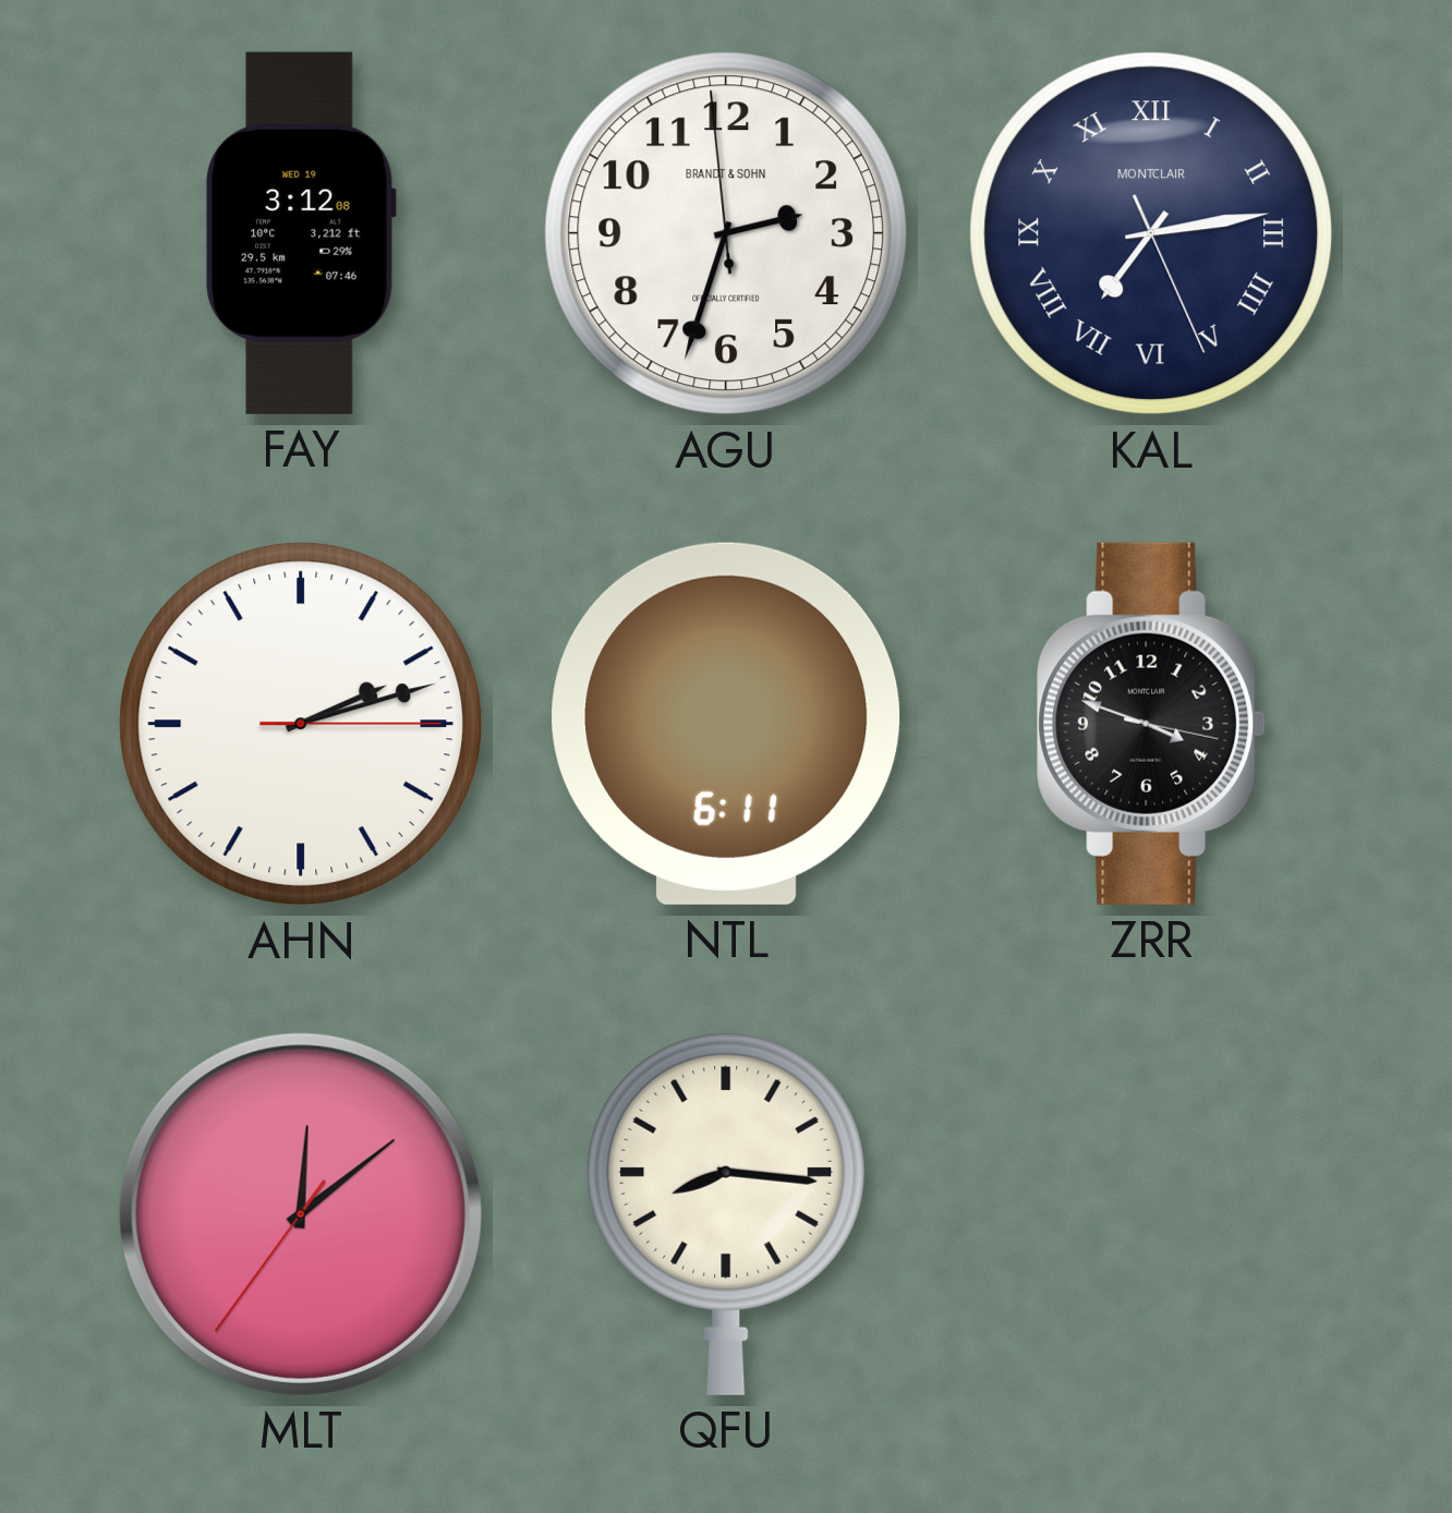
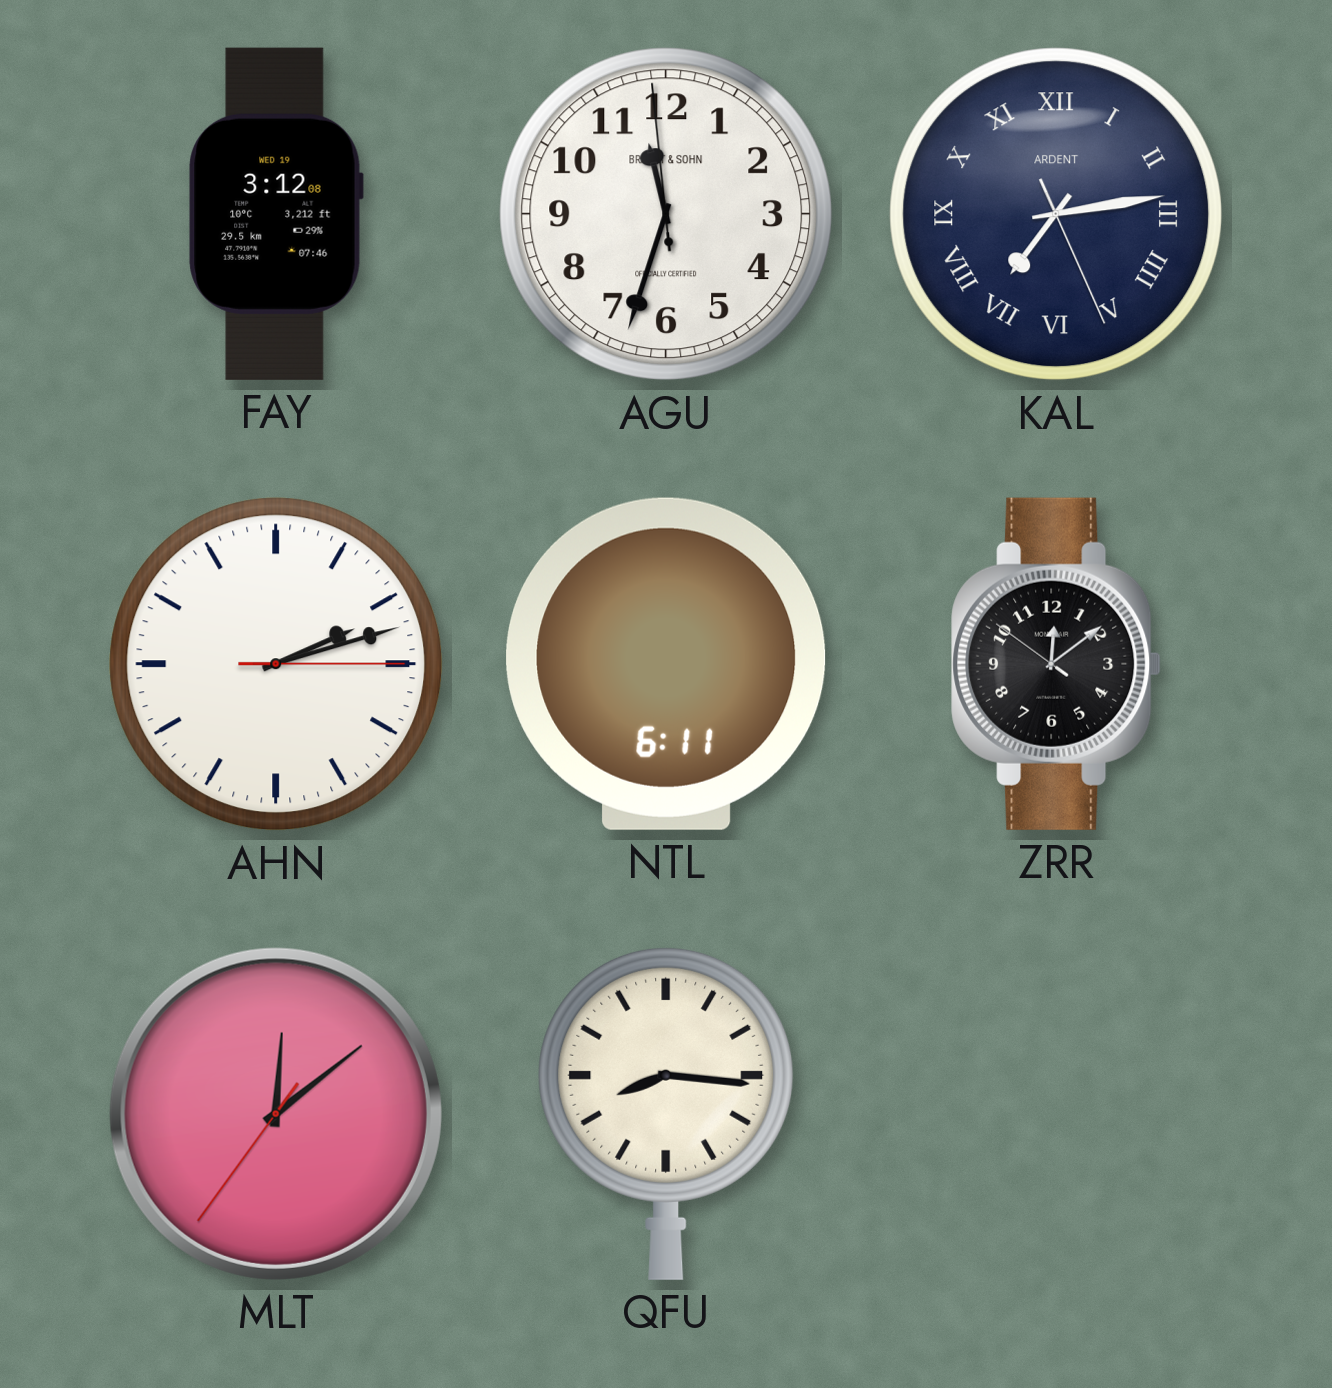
AGU: 2:32 -> 11:32 (666, 214)
KAL brand: MONTCLAIR -> ARDENT (1056, 214)
ZRR: 3:48 -> 12:08 (1056, 664)
